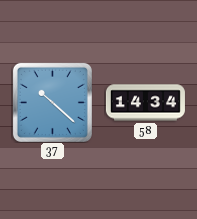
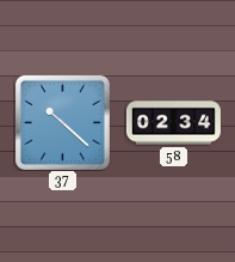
58: 14:34 -> 02:34 (173, 123)
